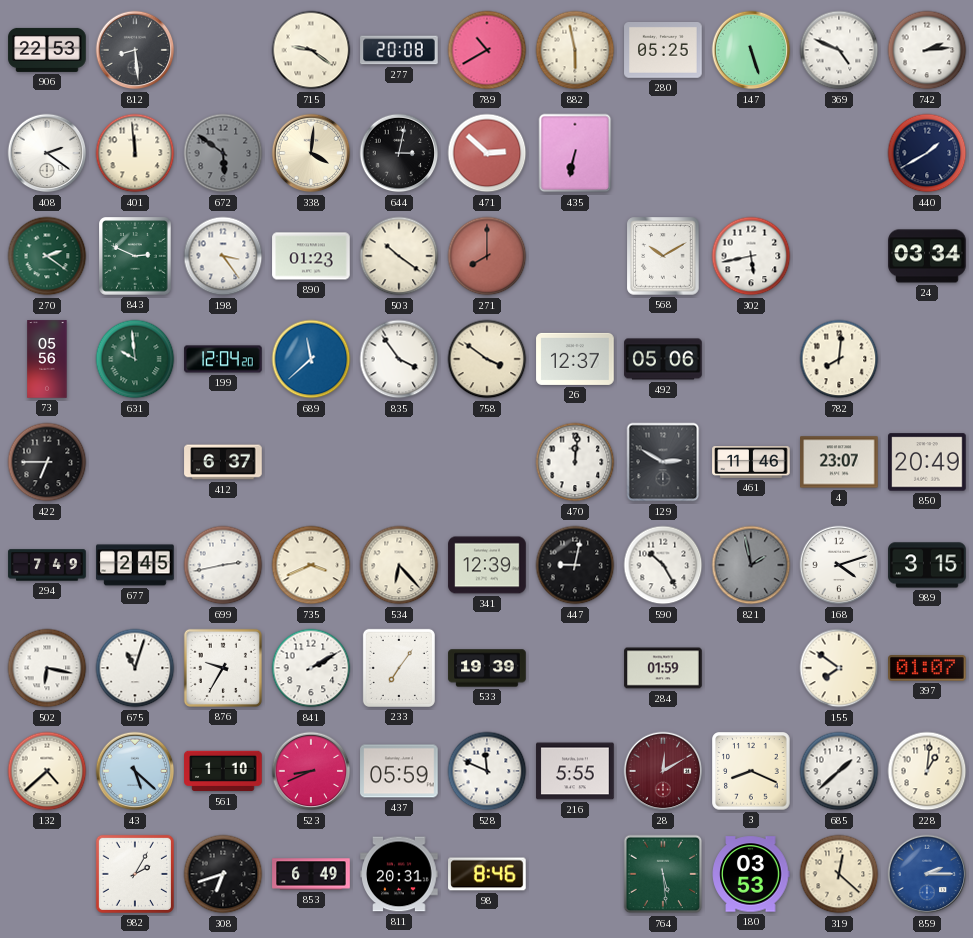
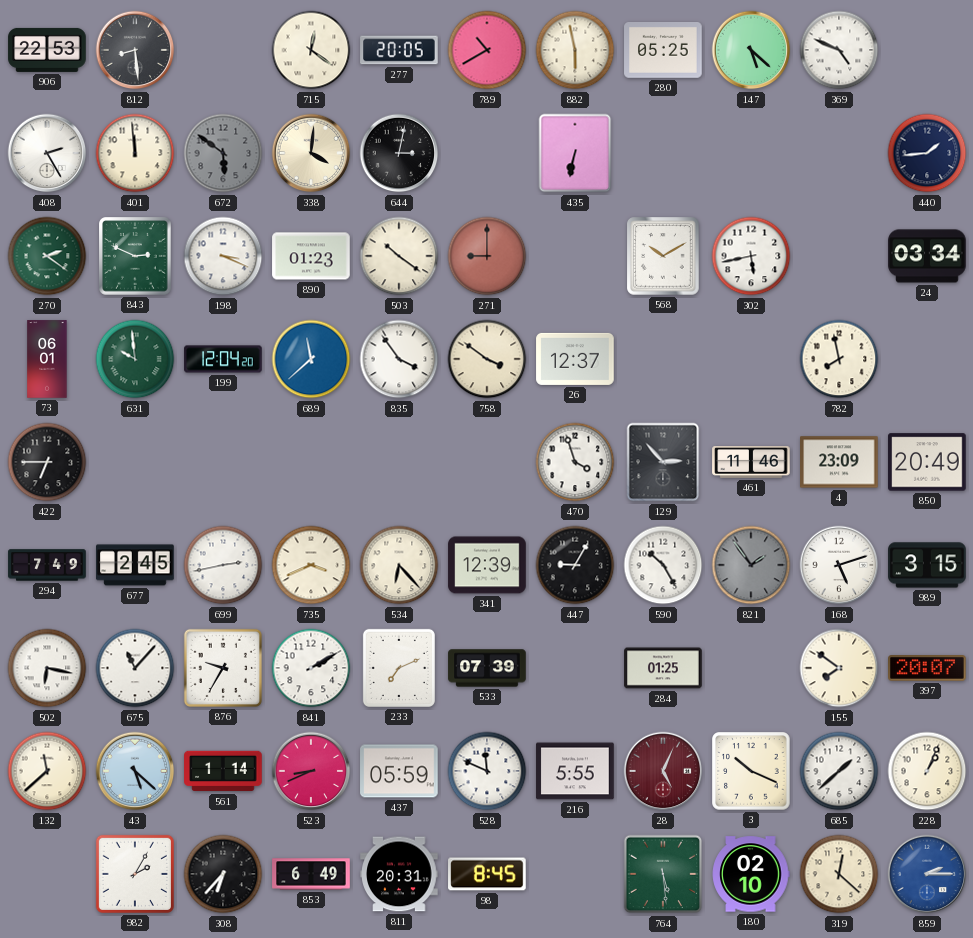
715: 9:21 -> 12:21 (311, 50)
277: 20:08 -> 20:05 (399, 50)
147: 5:27 -> 5:22 (751, 50)
742: 2:14 -> none (927, 50)
408: 2:21 -> 2:25 (47, 153)
471: 2:52 -> none (487, 153)
440: 1:40 -> 1:44 (927, 153)
198: 3:24 -> 3:19 (223, 256)
271: 8:00 -> 9:00 (487, 256)
73: 05:56 -> 06:01 (47, 359)
492: 05:06 -> none (663, 359)
782: 8:01 -> 7:58 (839, 359)
412: 6:37 -> none (223, 462)
470: 12:01 -> 3:57 (575, 462)
129: 2:50 -> 2:53 (663, 462)
4: 23:07 -> 23:09 (839, 462)
447: 9:02 -> 9:05 (575, 565)
821: 1:58 -> 1:54 (751, 565)
168: 4:12 -> 5:12 (839, 565)
675: 11:03 -> 11:07 (135, 668)
233: 7:06 -> 7:11 (399, 668)
533: 19:39 -> 07:39 (487, 668)
284: 01:59 -> 01:25 (663, 668)
397: 01:07 -> 20:07 (927, 669)
132: 4:38 -> 11:38 (47, 771)
561: 1:10 -> 1:14 (223, 771)
28: 12:10 -> 5:04 (663, 771)
3: 8:19 -> 10:19 (751, 771)
228: 1:01 -> 1:04 (927, 771)
308: 6:42 -> 6:37 (223, 874)
98: 8:46 -> 8:45 (487, 874)
180: 03:53 -> 02:10 (751, 874)
